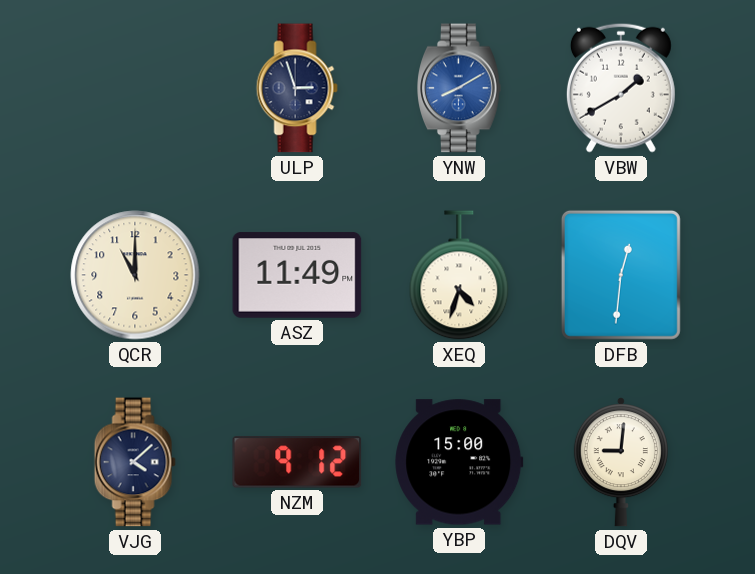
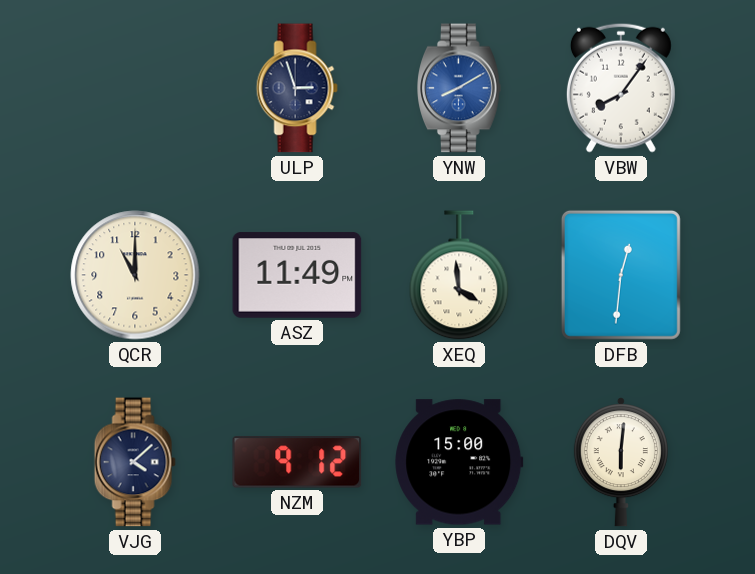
VBW: 1:40 -> 8:06 (621, 88)
XEQ: 4:33 -> 3:59 (459, 275)
DQV: 9:01 -> 6:01 (621, 462)
